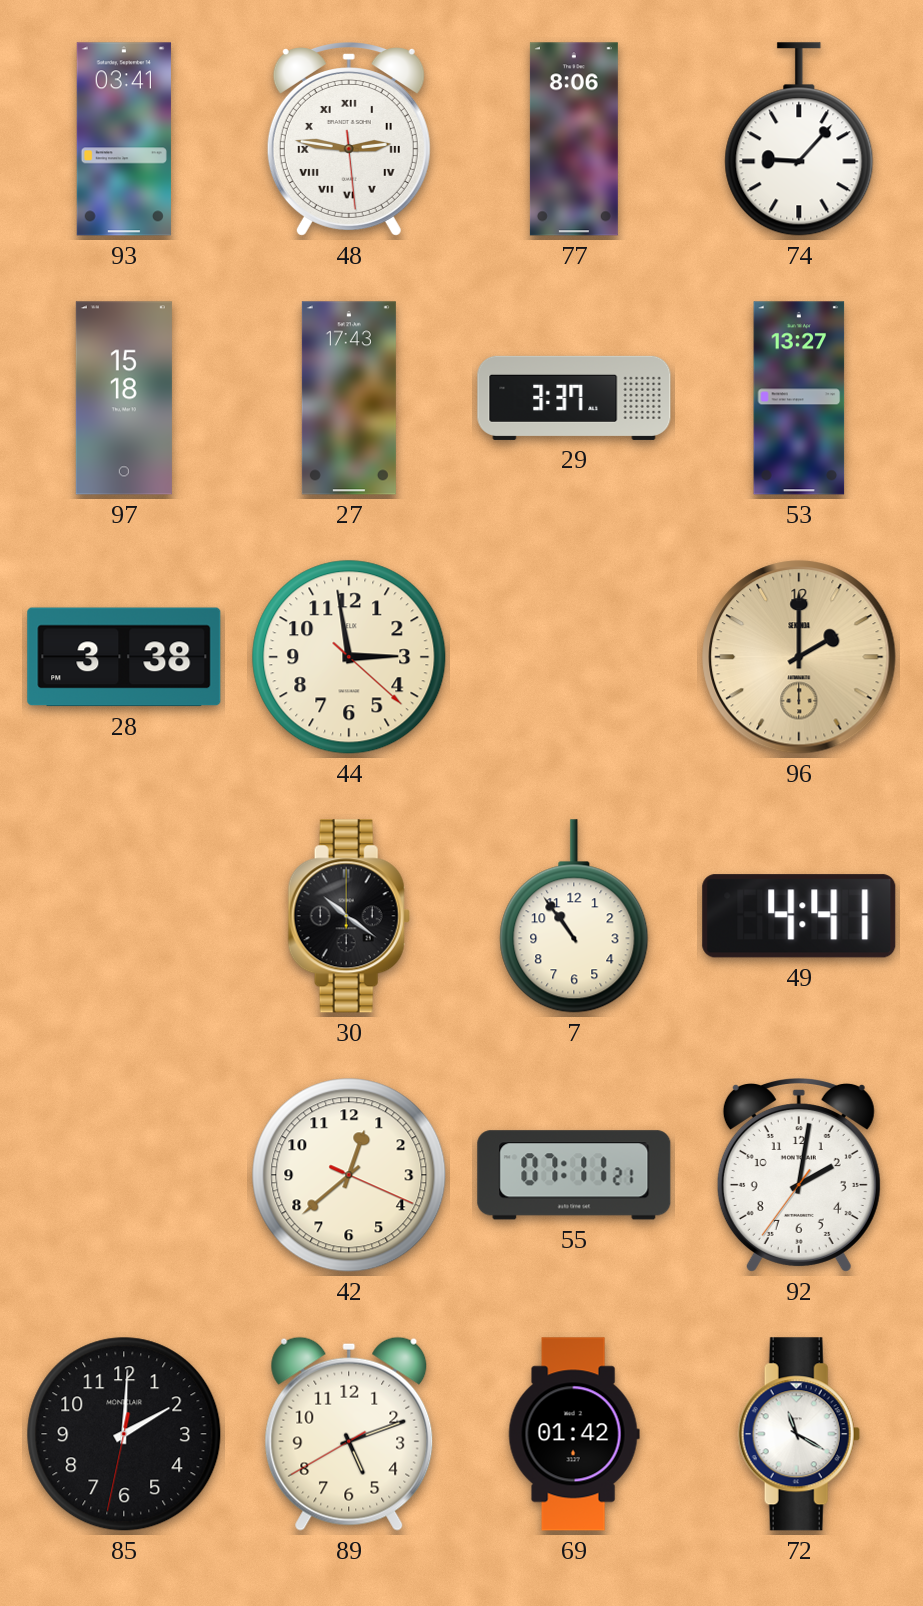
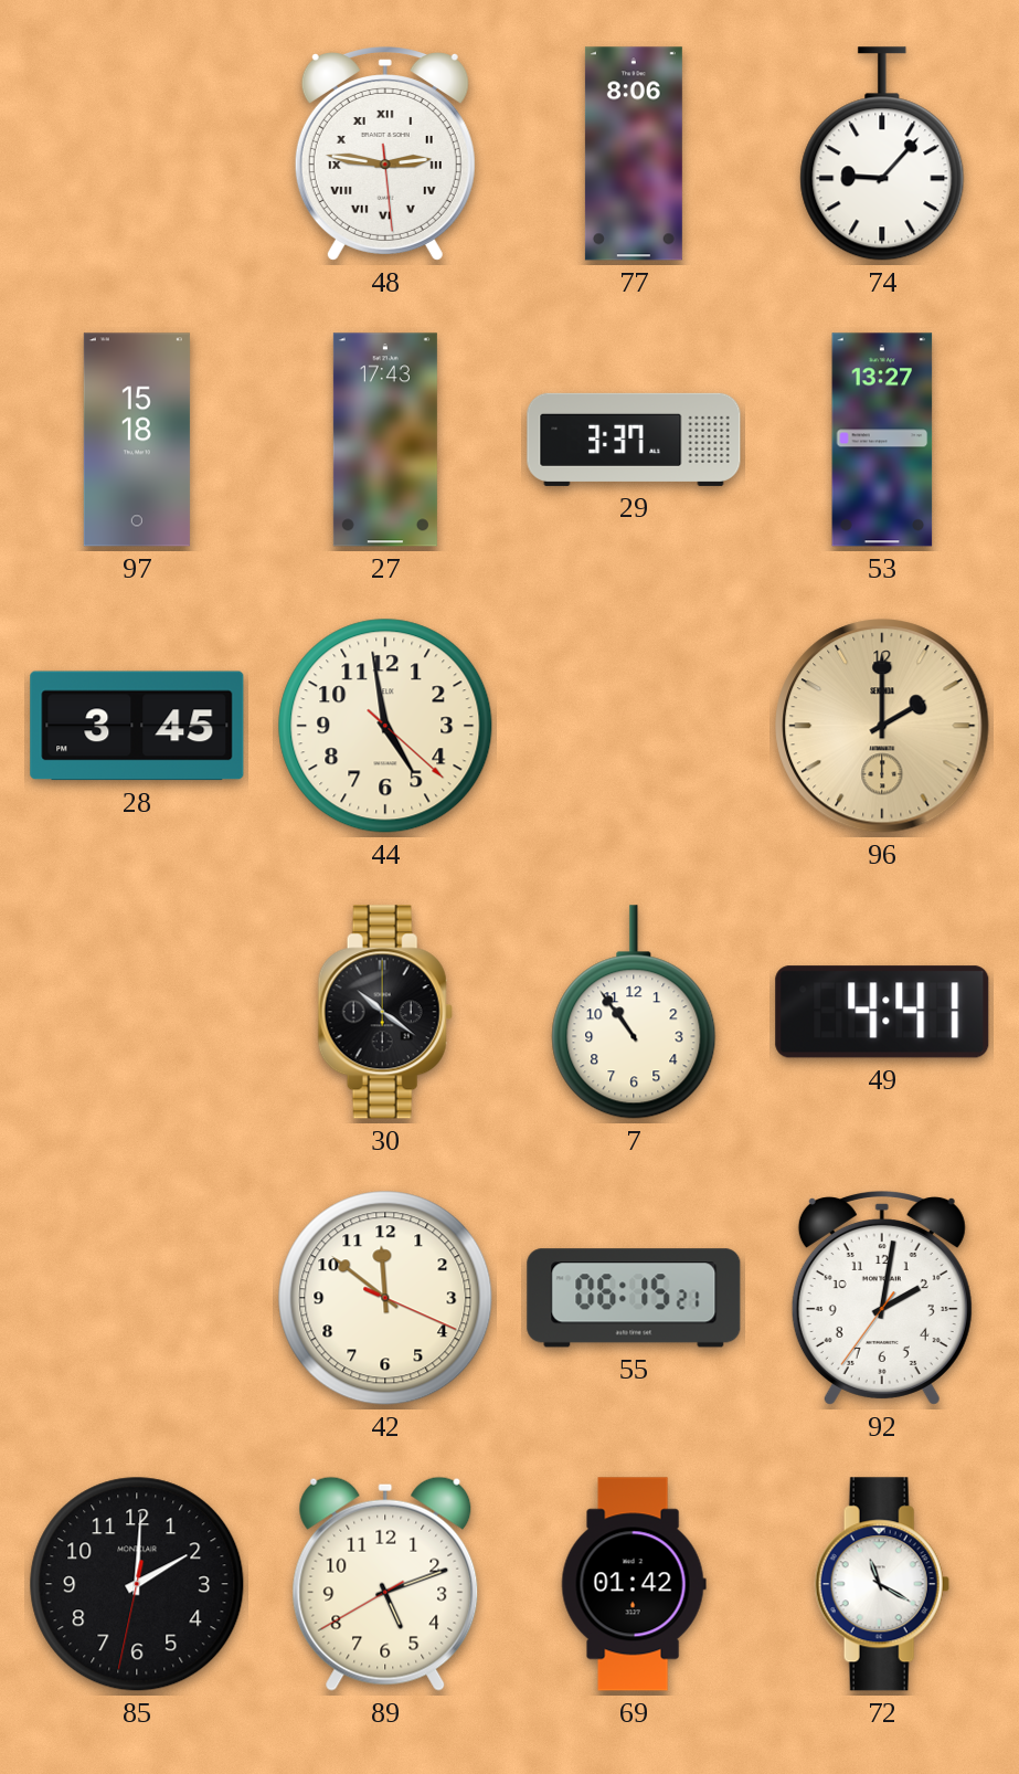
93: 03:41 -> none (124, 139)
28: 3:38 -> 3:45 (137, 726)
44: 2:58 -> 4:58 (385, 726)
42: 12:38 -> 11:51 (385, 1298)
55: 07:11 -> 06:15 (634, 1298)
